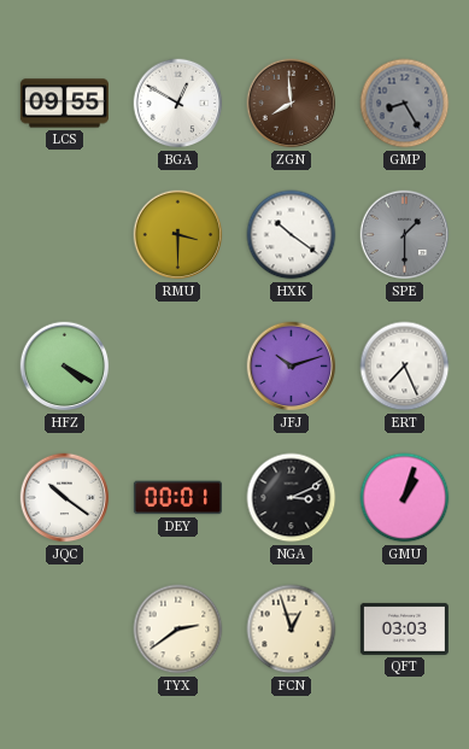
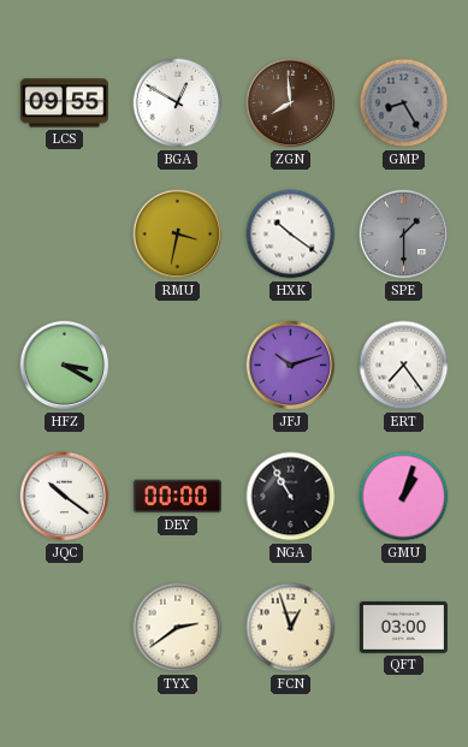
RMU: 3:30 -> 3:32 (178, 235)
HFZ: 4:20 -> 3:20 (65, 366)
ERT: 7:26 -> 7:24 (404, 366)
DEY: 00:01 -> 00:00 (177, 497)
NGA: 3:11 -> 10:55 (291, 497)
QFT: 03:03 -> 03:00 (403, 627)
